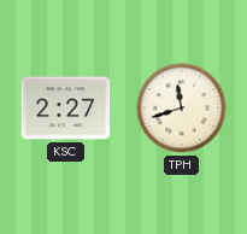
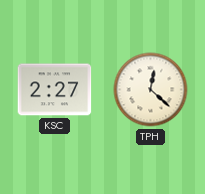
TPH: 11:42 -> 12:22 (151, 90)
